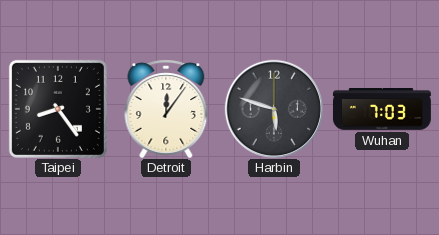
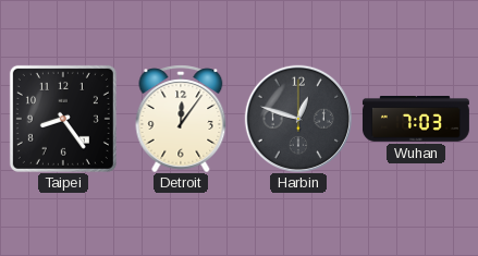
Harbin: 5:48 -> 12:48 (297, 118)
